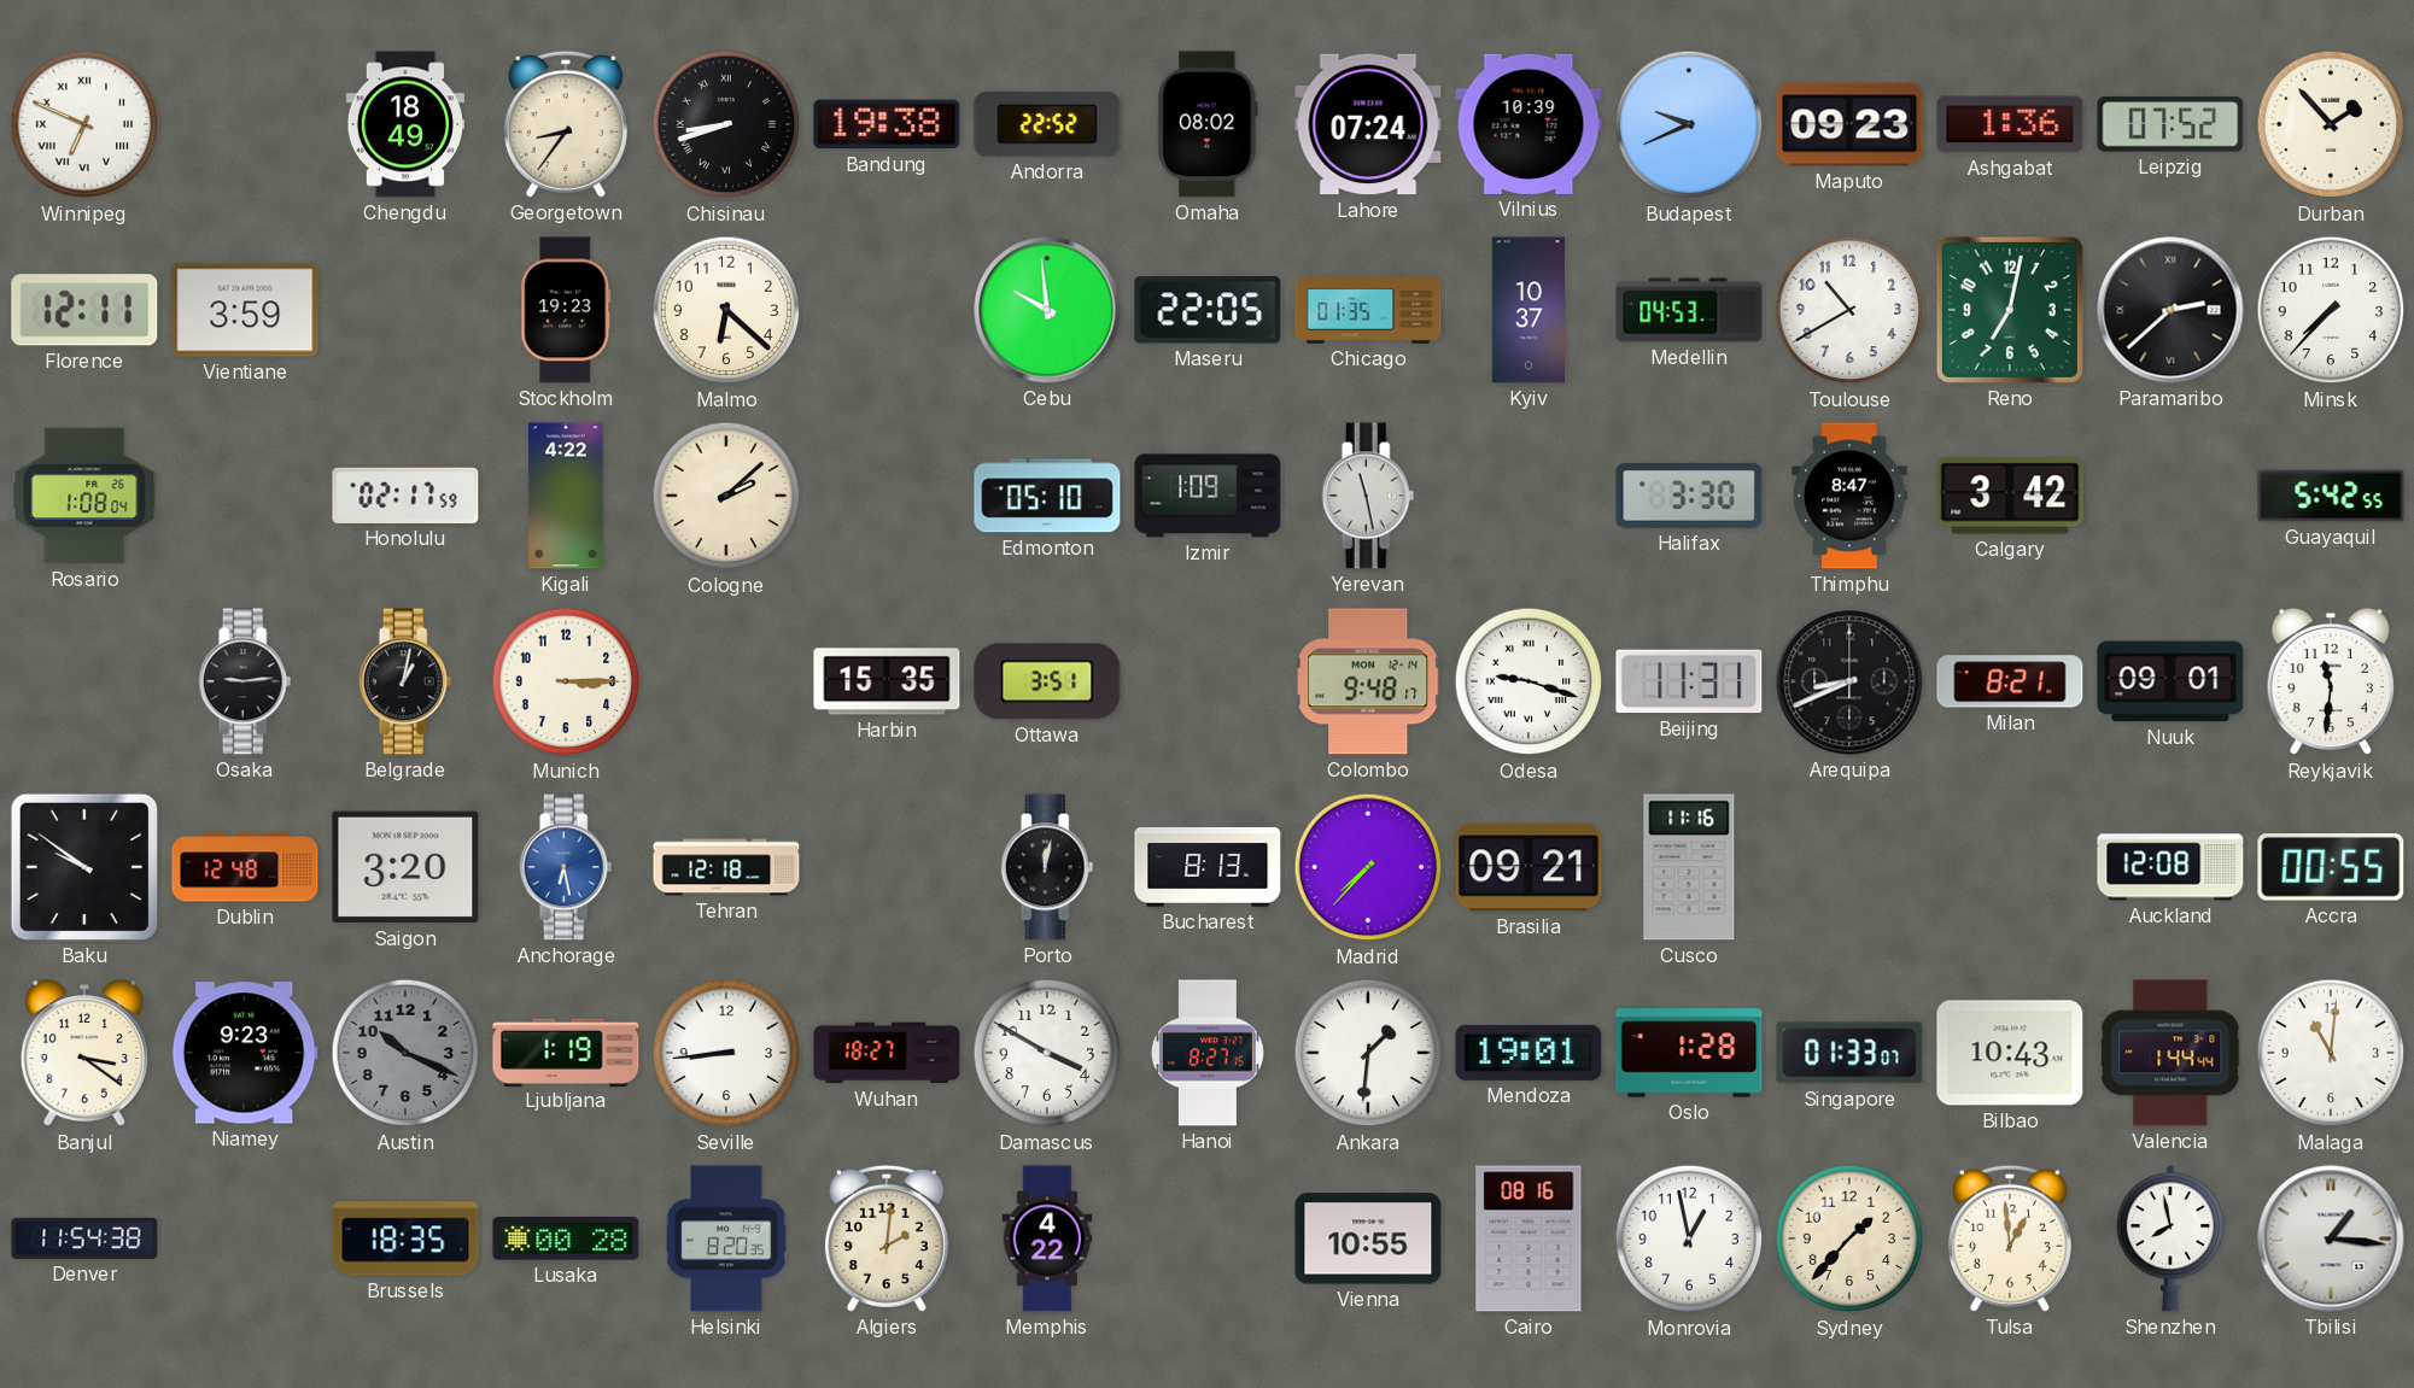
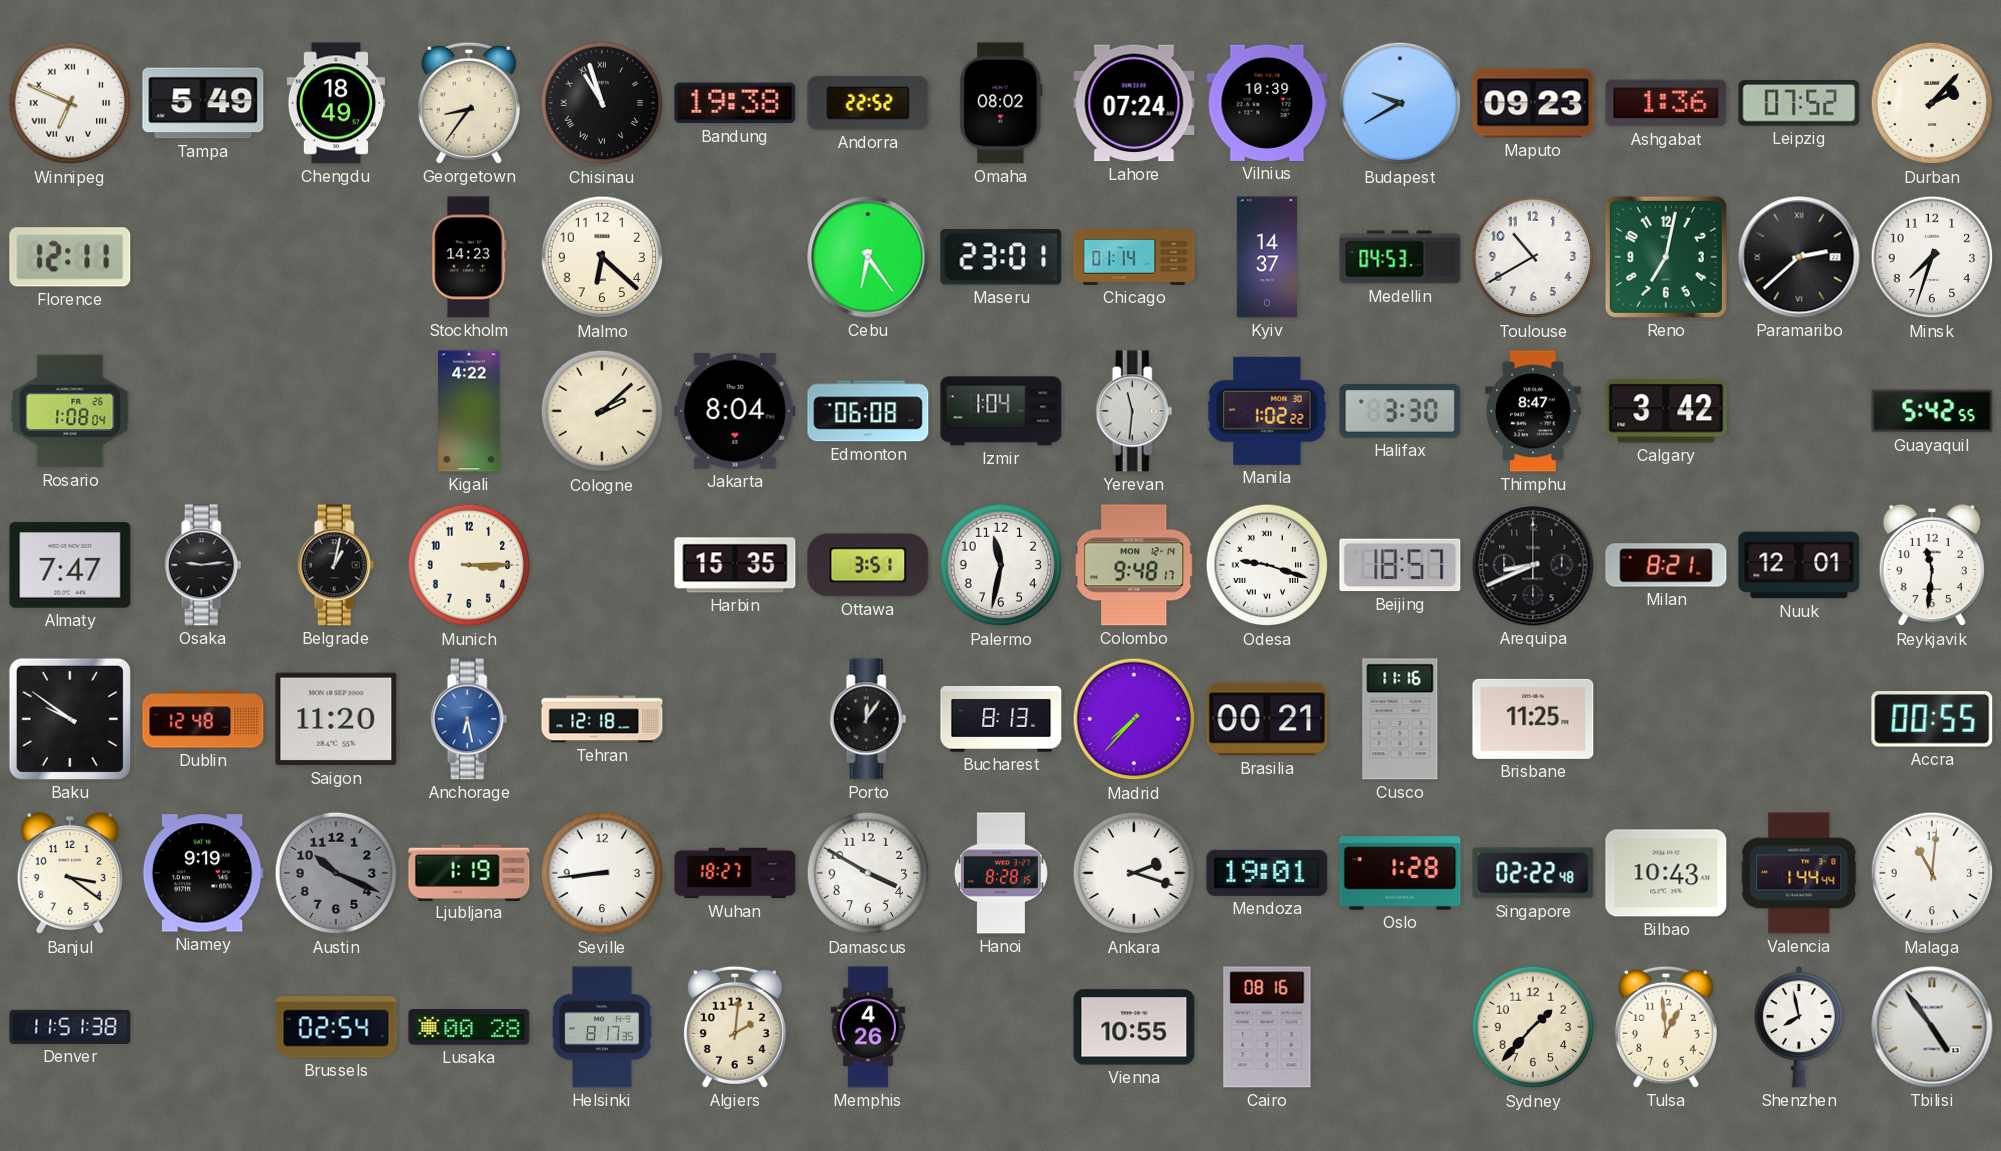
Tampa: none -> 5:49 (203, 103)
Chisinau: 8:42 -> 10:57 (602, 103)
Budapest: 9:41 -> 9:40 (1400, 103)
Durban: 1:53 -> 2:07 (1932, 103)
Vientiane: 3:59 -> none (245, 310)
Stockholm: 19:23 -> 14:23 (469, 257)
Cebu: 9:59 -> 6:24 (868, 257)
Maseru: 22:05 -> 23:01 (1001, 257)
Chicago: 01:35 -> 01:14 (1134, 257)
Kyiv: 10:37 -> 14:37 (1267, 257)
Minsk: 7:37 -> 7:33 (1932, 257)
Honolulu: 02:17 -> none (405, 496)
Jakarta: none -> 8:04 (735, 412)
Edmonton: 05:10 -> 06:08 (868, 411)
Izmir: 1:09 -> 1:04 (1001, 411)
Yerevan: 11:28 -> 11:31 (1134, 411)
Manila: none -> 1:02 (1267, 411)
Almaty: none -> 7:47 (70, 565)
Palermo: none -> 11:32 (1001, 565)
Beijing: 11:31 -> 18:57 (1400, 565)
Nuuk: 09:01 -> 12:01 (1799, 565)
Saigon: 3:20 -> 11:20 (336, 719)
Porto: 12:02 -> 12:06 (868, 719)
Brasilia: 09:21 -> 00:21 (1267, 719)
Brisbane: none -> 11:25 (1533, 719)
Auckland: 12:08 -> none (2170, 867)
Niamey: 9:23 -> 9:19 (203, 873)
Hanoi: 8:27 -> 8:28 (1001, 873)
Ankara: 1:31 -> 2:18 (1134, 873)
Singapore: 01:33 -> 02:22 (1533, 873)
Denver: 11:54 -> 11:51 (70, 1027)
Brussels: 18:35 -> 02:54 (336, 1027)
Helsinki: 8:20 -> 8:17 (602, 1027)
Memphis: 4:22 -> 4:26 (868, 1027)
Monrovia: 12:58 -> none (1689, 1238)
Tbilisi: 1:16 -> 4:54 (1932, 1027)
